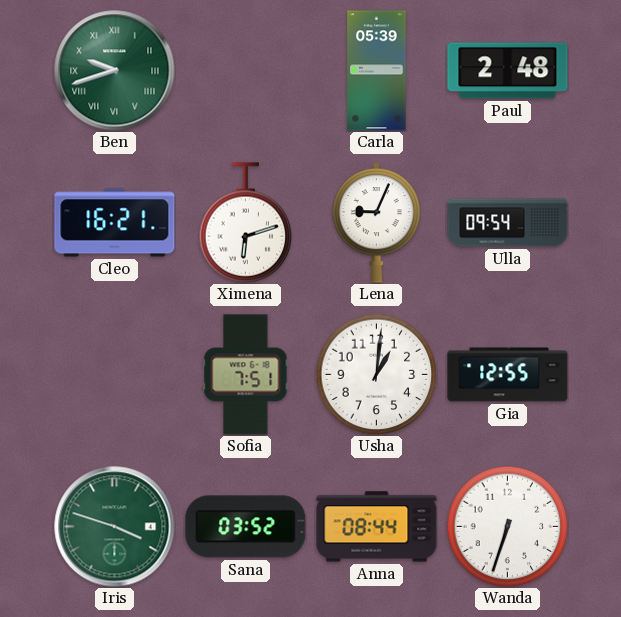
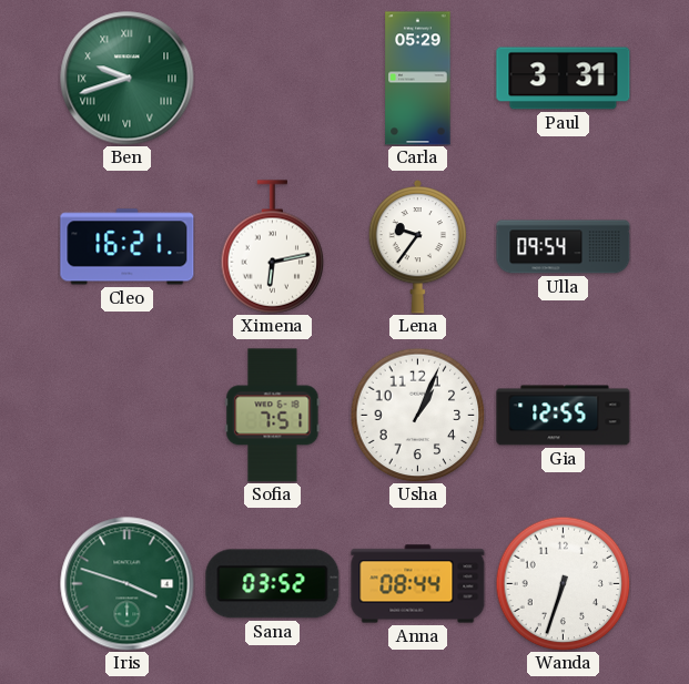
Carla: 05:39 -> 05:29 (418, 79)
Paul: 2:48 -> 3:31 (564, 79)
Ximena: 6:12 -> 6:13 (273, 247)
Lena: 9:04 -> 9:36 (418, 246)
Usha: 1:01 -> 1:04 (417, 415)
